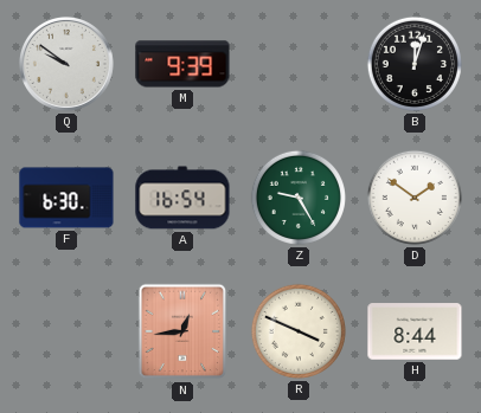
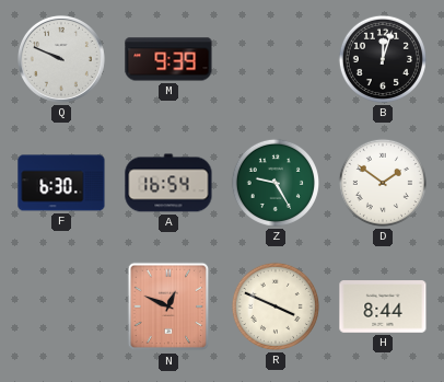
Q: 9:51 -> 9:49 (61, 59)
N: 12:44 -> 12:49 (168, 306)
